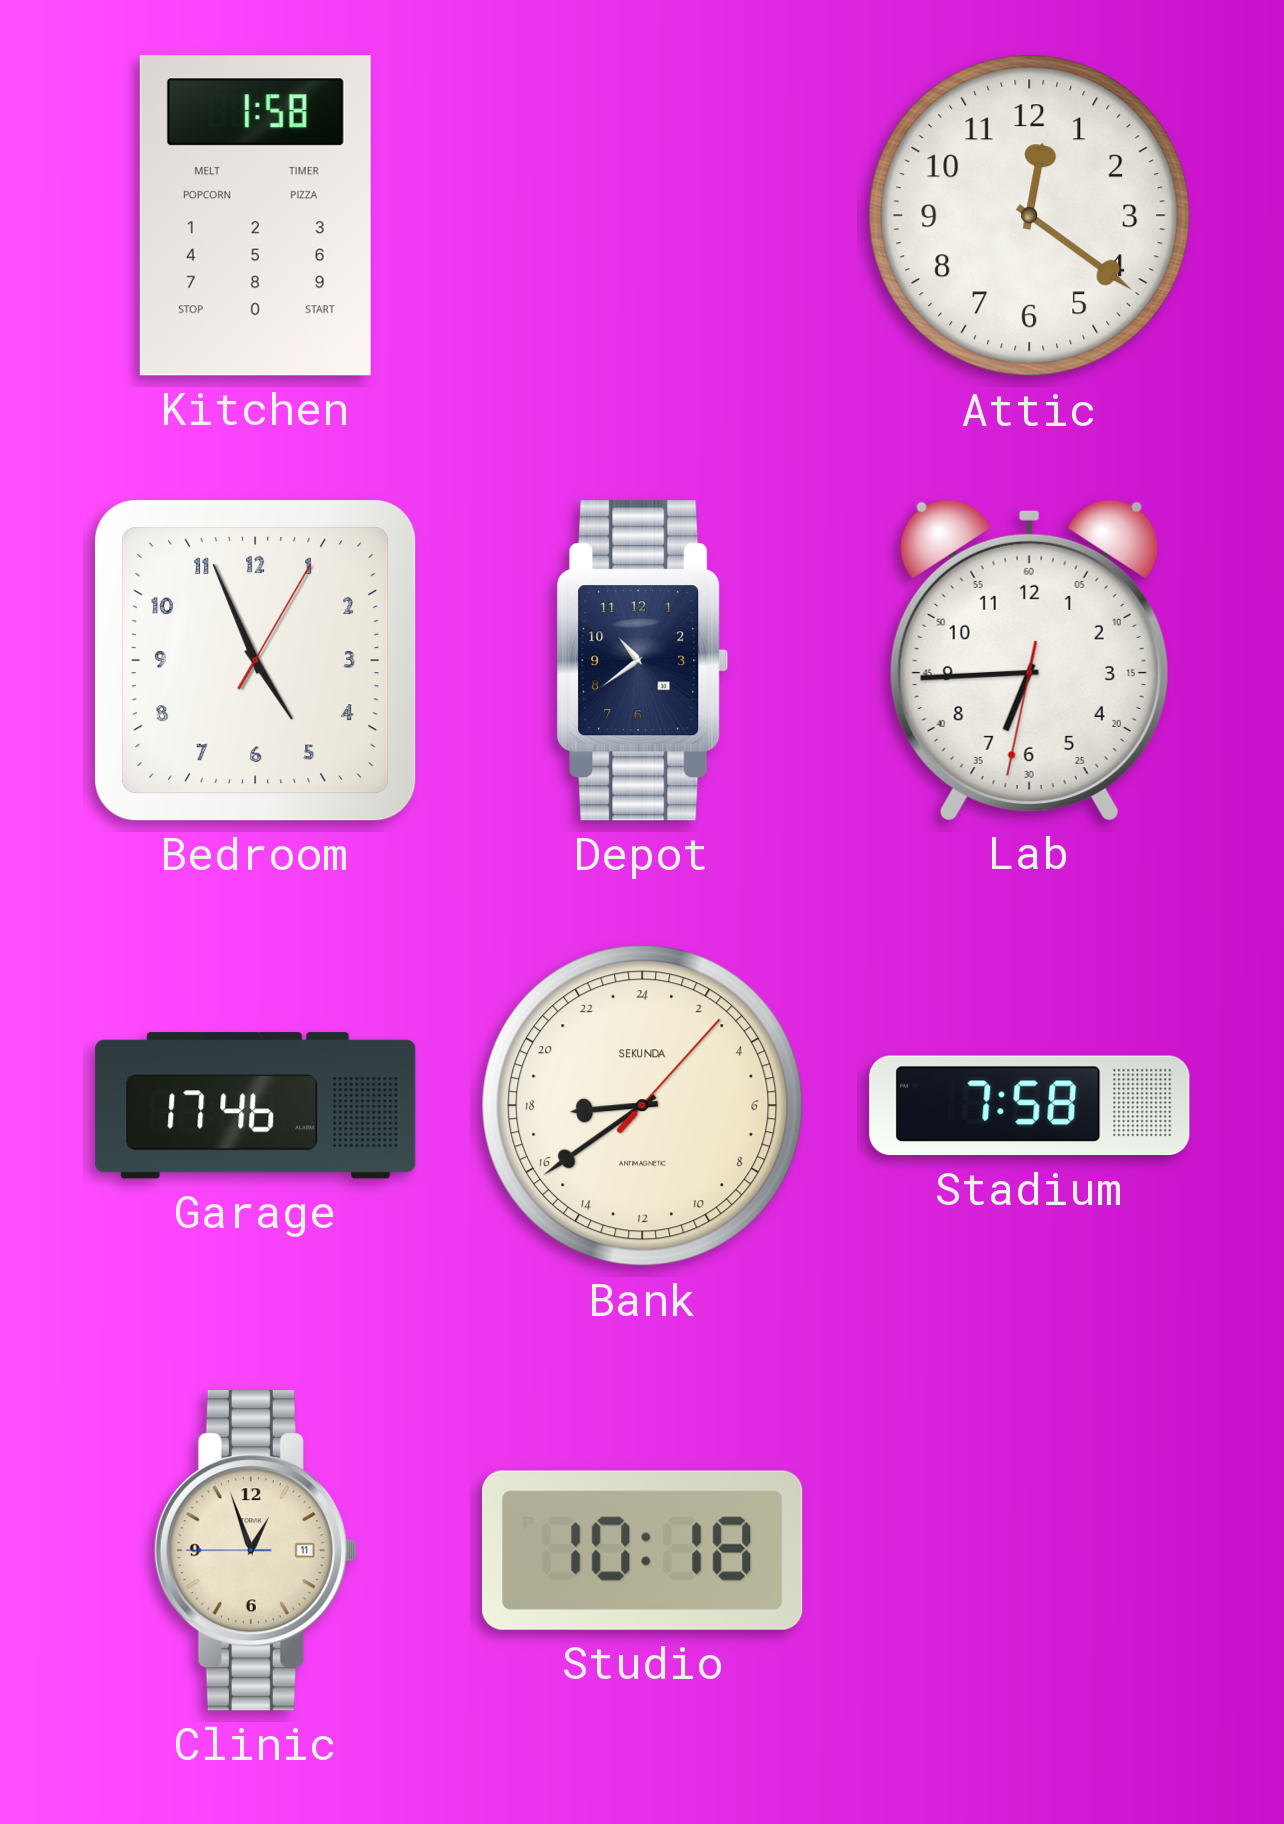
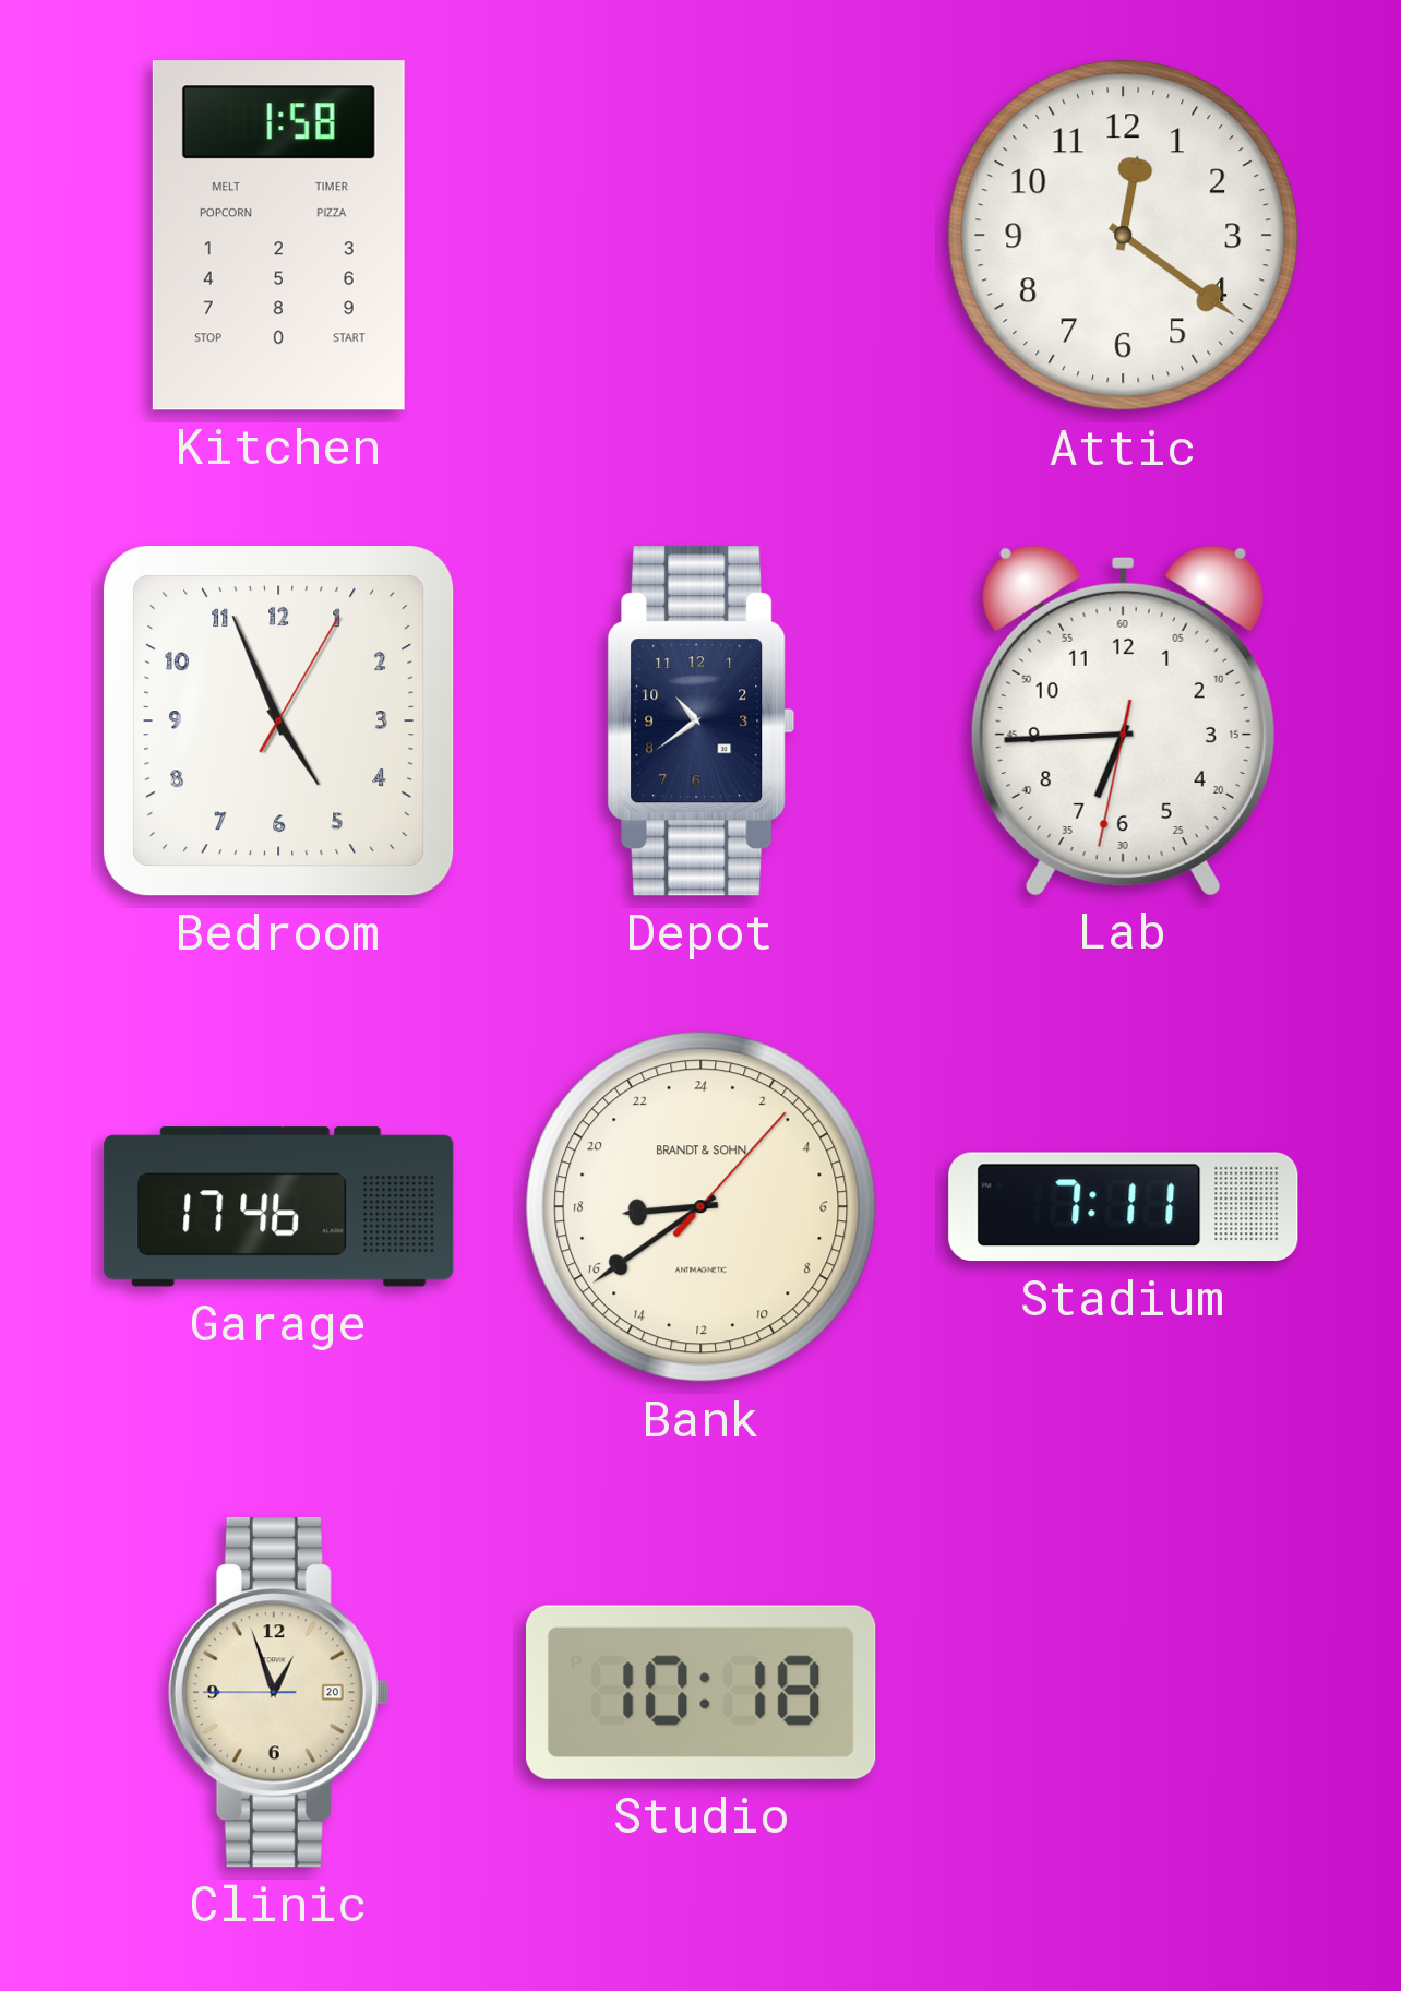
Bank brand: SEKUNDA -> BRANDT & SOHN (702, 1207)
Stadium: 7:58 -> 7:11 (1124, 1207)
Clinic date: 11 -> 20 (278, 1693)
